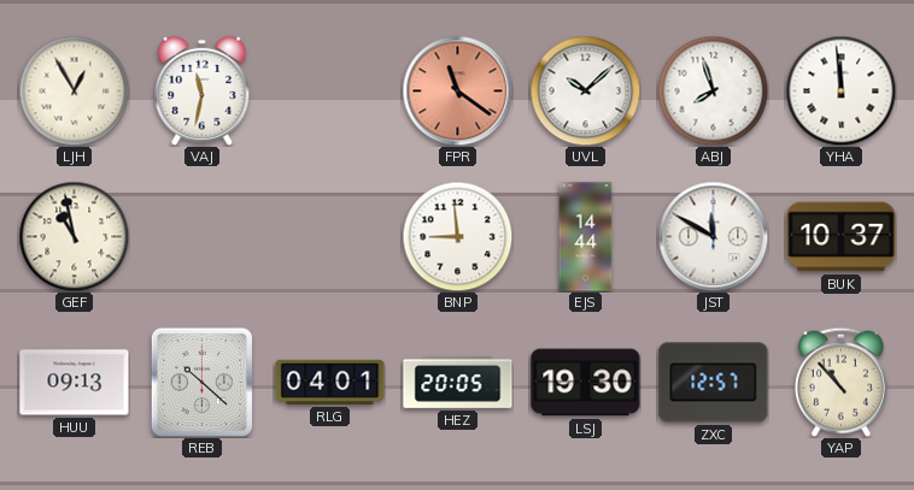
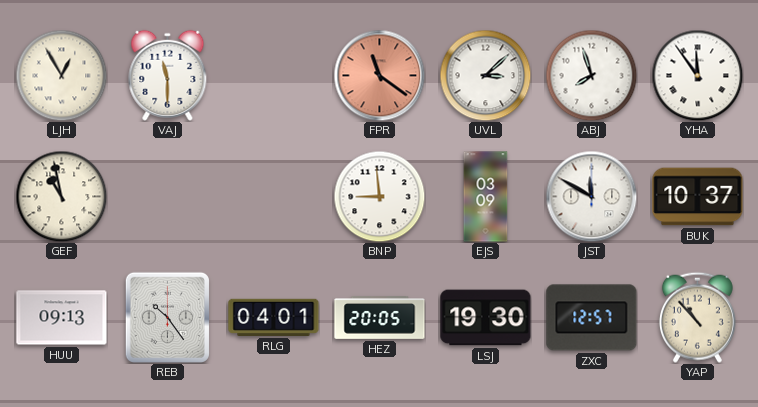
VAJ: 11:32 -> 11:30 (168, 75)
UVL: 10:08 -> 3:08 (485, 75)
YHA: 11:59 -> 11:54 (697, 75)
EJS: 14:44 -> 03:09 (486, 197)
REB: 10:22 -> 10:24 (167, 317)
